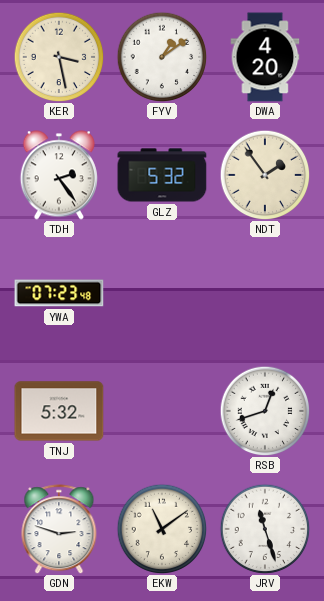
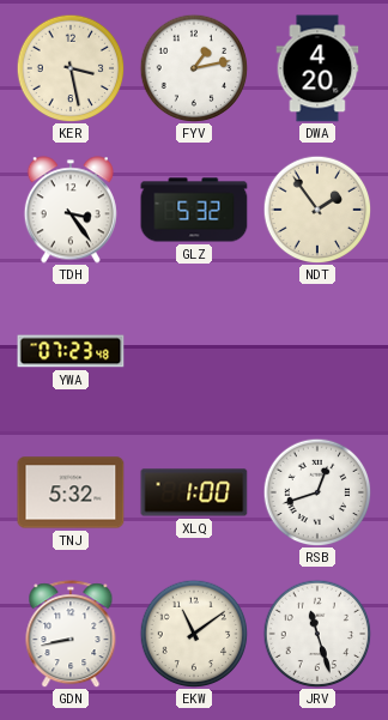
FYV: 1:09 -> 1:13 (194, 68)
TDH: 2:24 -> 3:24 (71, 210)
XLQ: none -> 1:00 (194, 492)
GDN: 2:48 -> 8:43 (71, 634)
